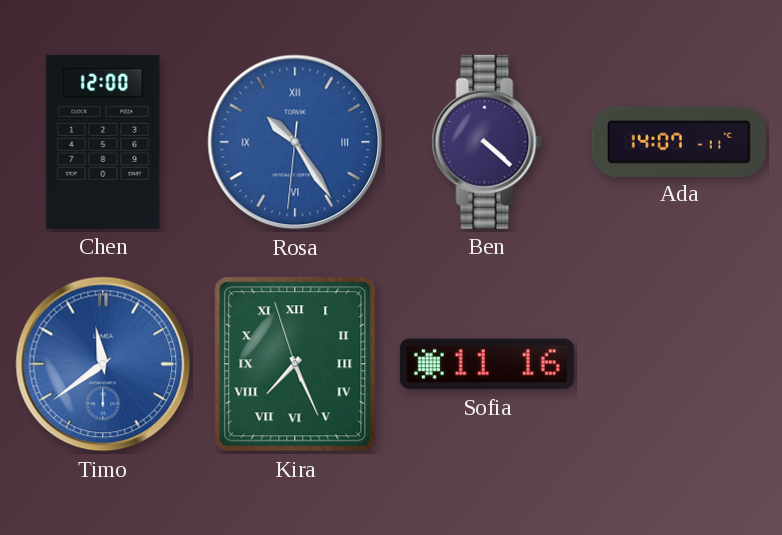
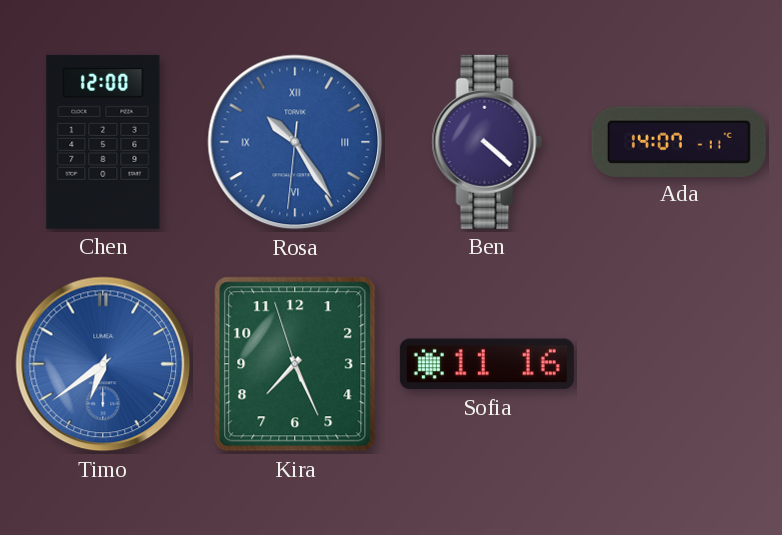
Timo: 11:39 -> 6:39 (103, 364)
Kira numerals: Roman -> Arabic (295, 364)
